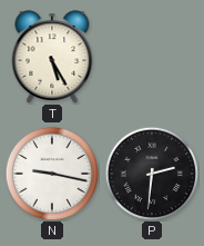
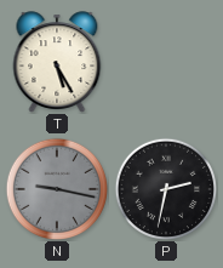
N dial: white -> grey (56, 188)
P: 2:31 -> 2:32 (165, 188)
